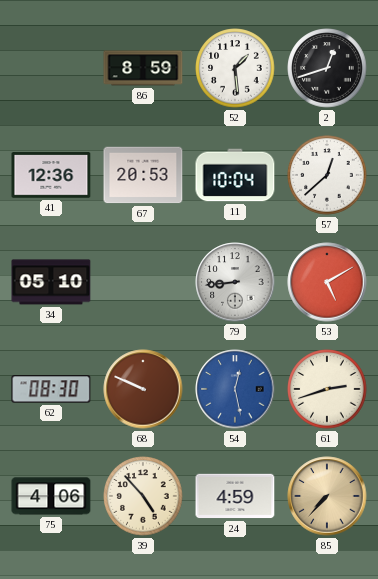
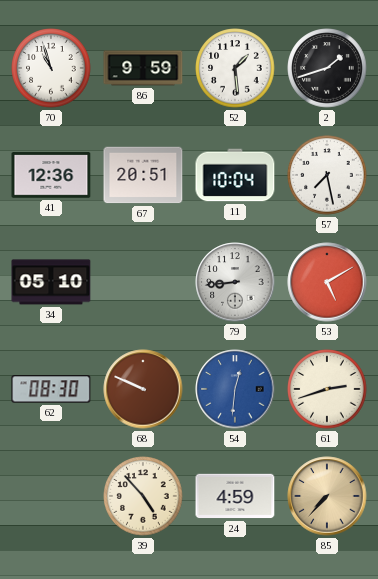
70: none -> 10:57 (51, 68)
86: 8:59 -> 9:59 (143, 68)
2: 12:42 -> 1:42 (327, 68)
67: 20:53 -> 20:51 (143, 175)
57: 12:38 -> 7:28 (327, 175)
54: 12:28 -> 12:31 (235, 389)
75: 4:06 -> none (51, 496)
